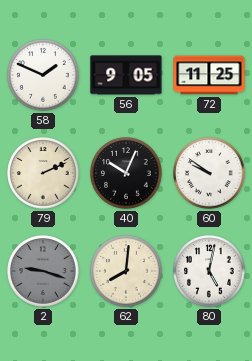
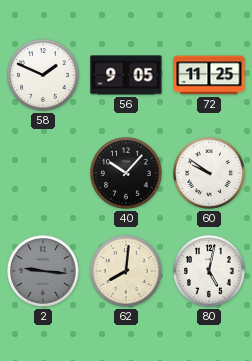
79: 2:11 -> none (43, 173)
40: 10:04 -> 10:07 (126, 173)
2: 9:18 -> 9:16 (43, 271)
